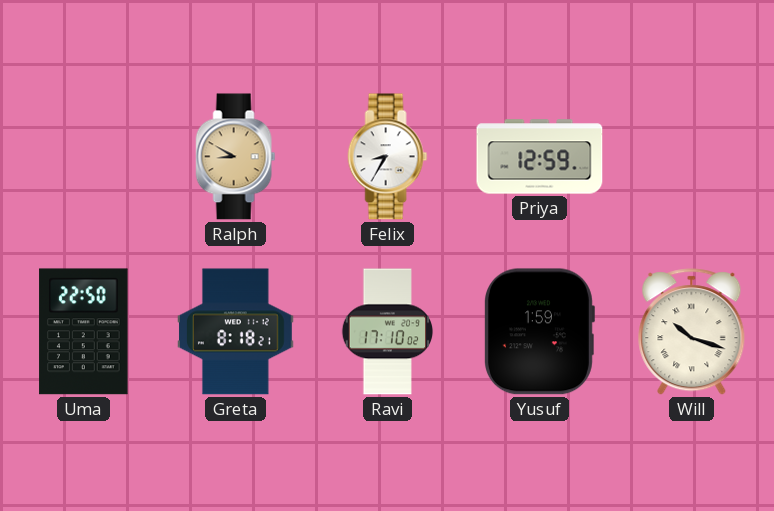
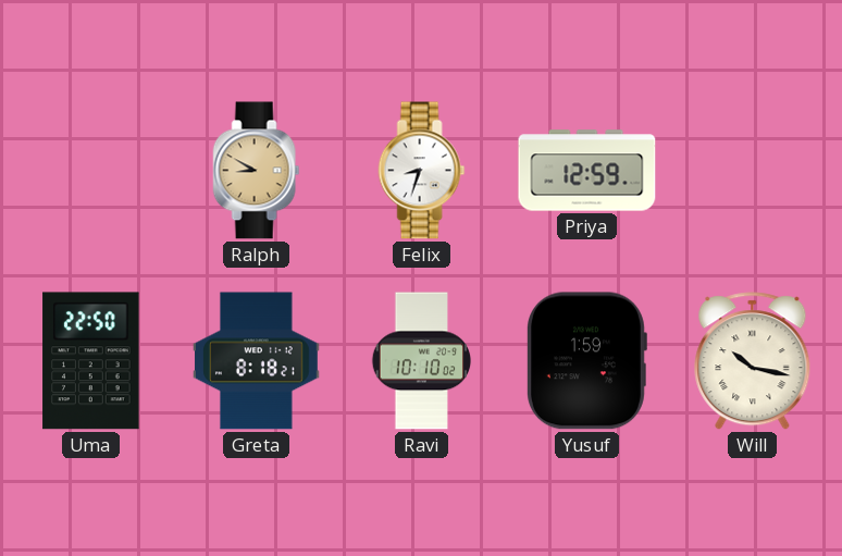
Felix: 8:35 -> 8:33 (422, 171)
Ravi: 17:10 -> 10:10 (422, 361)
Will: 10:18 -> 10:17 (753, 361)
